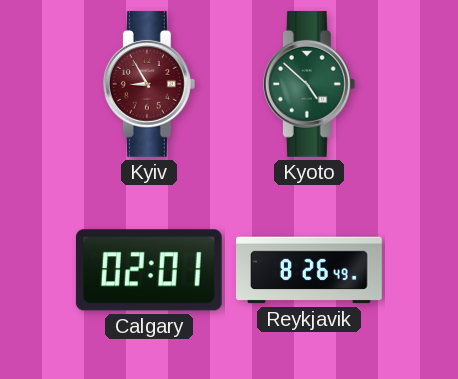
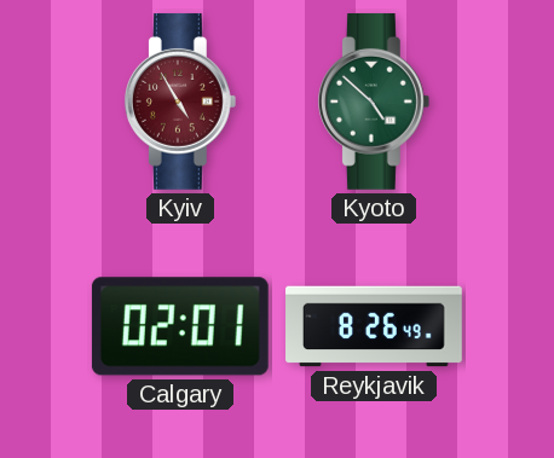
Kyiv: 8:55 -> 4:55 (180, 102)
